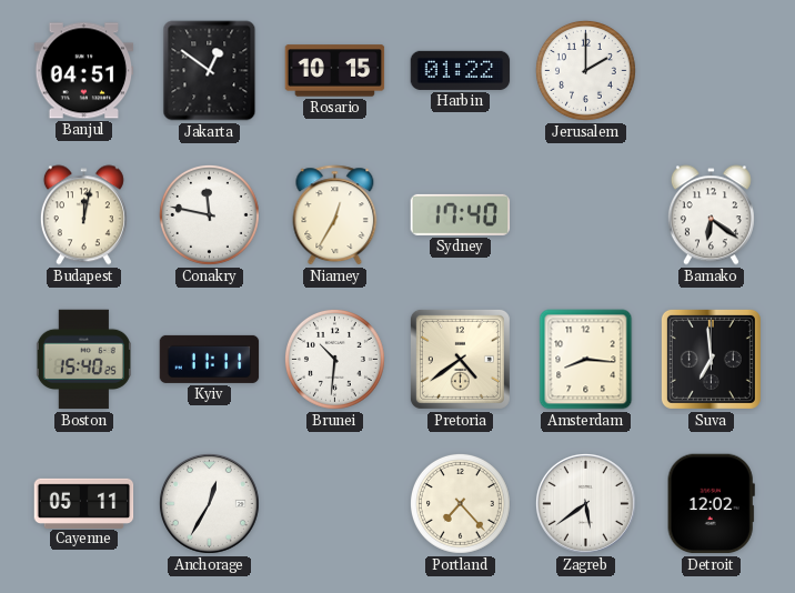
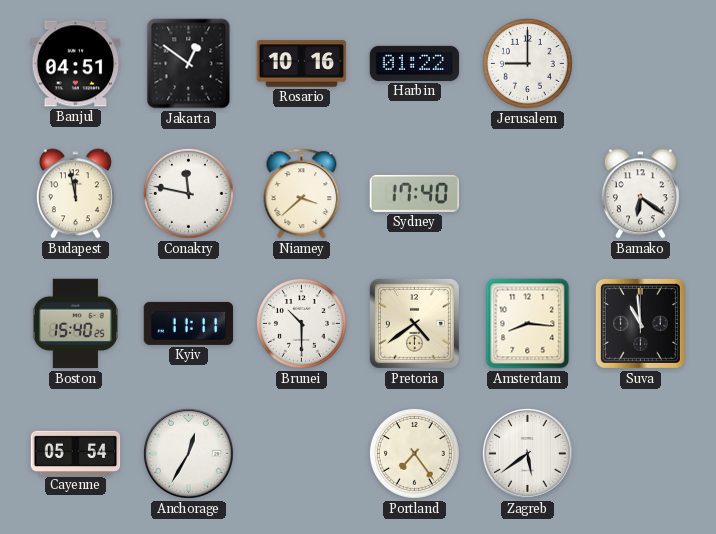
Rosario: 10:15 -> 10:16 (302, 64)
Jerusalem: 2:00 -> 9:00 (527, 63)
Budapest: 12:02 -> 11:58 (75, 194)
Niamey: 12:35 -> 3:38 (302, 194)
Brunei: 10:31 -> 10:30 (301, 323)
Suva: 6:59 -> 10:59 (640, 323)
Cayenne: 05:11 -> 05:54 (76, 453)
Portland: 7:23 -> 7:24 (414, 453)
Detroit: 12:02 -> none (711, 504)
